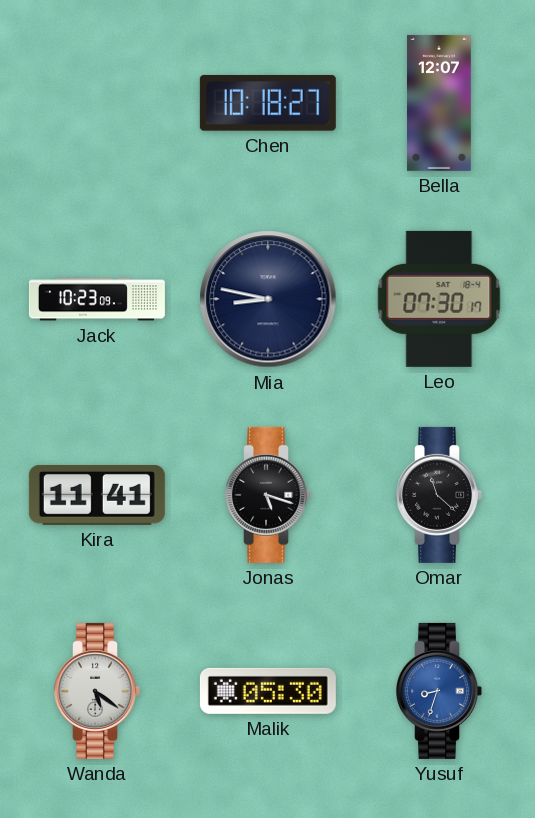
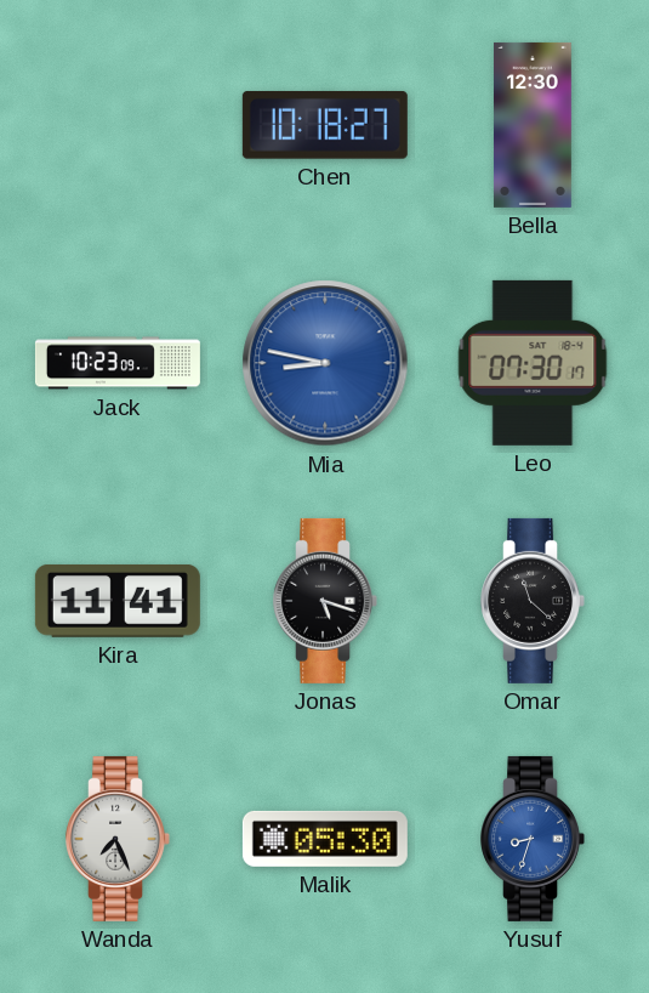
Bella: 12:07 -> 12:30 (534, 125)
Mia dial: navy -> blue (325, 363)
Wanda: 5:21 -> 7:26 (118, 839)
